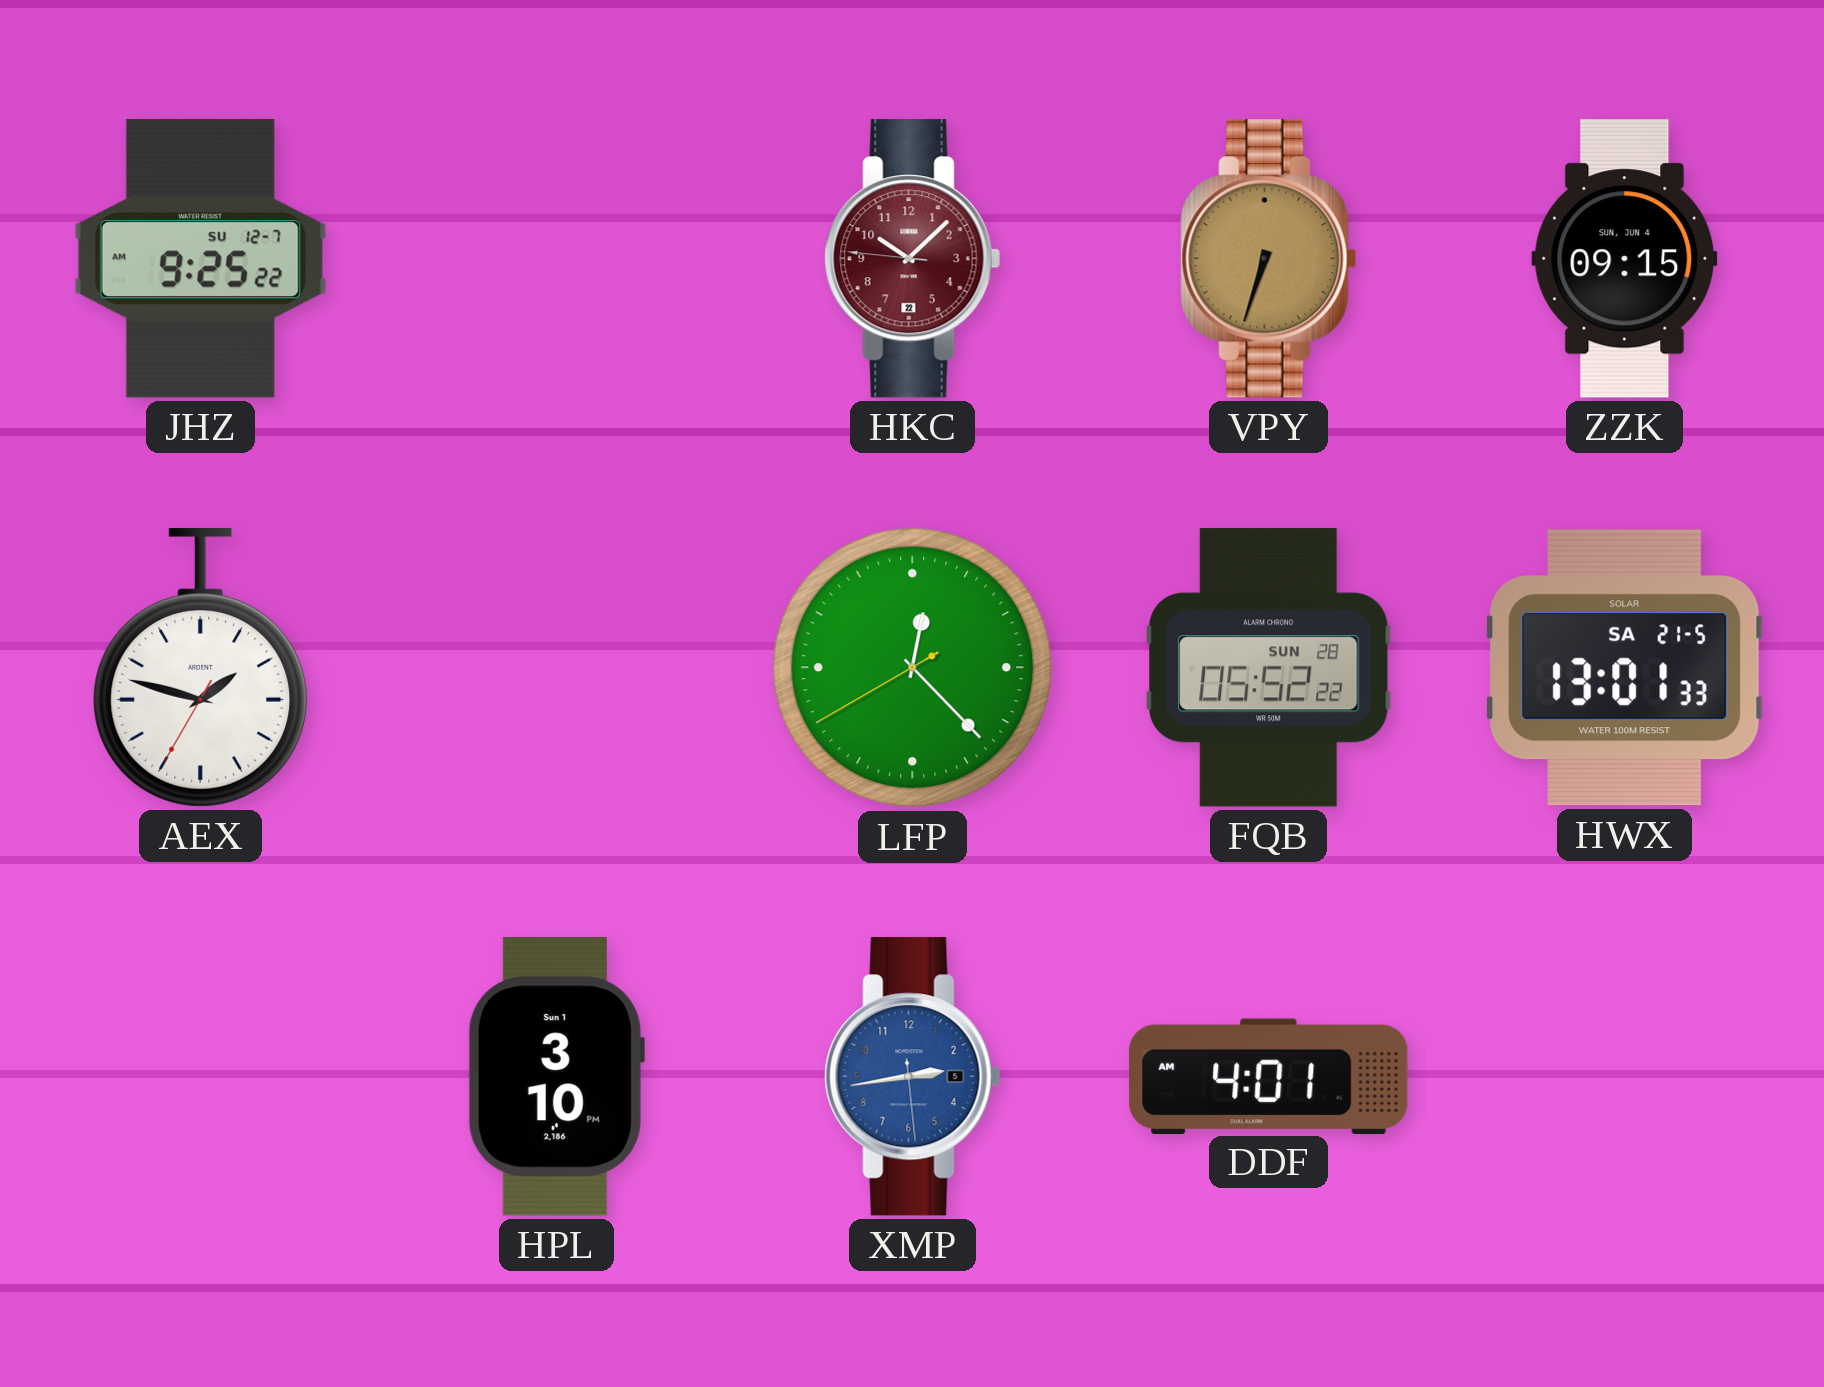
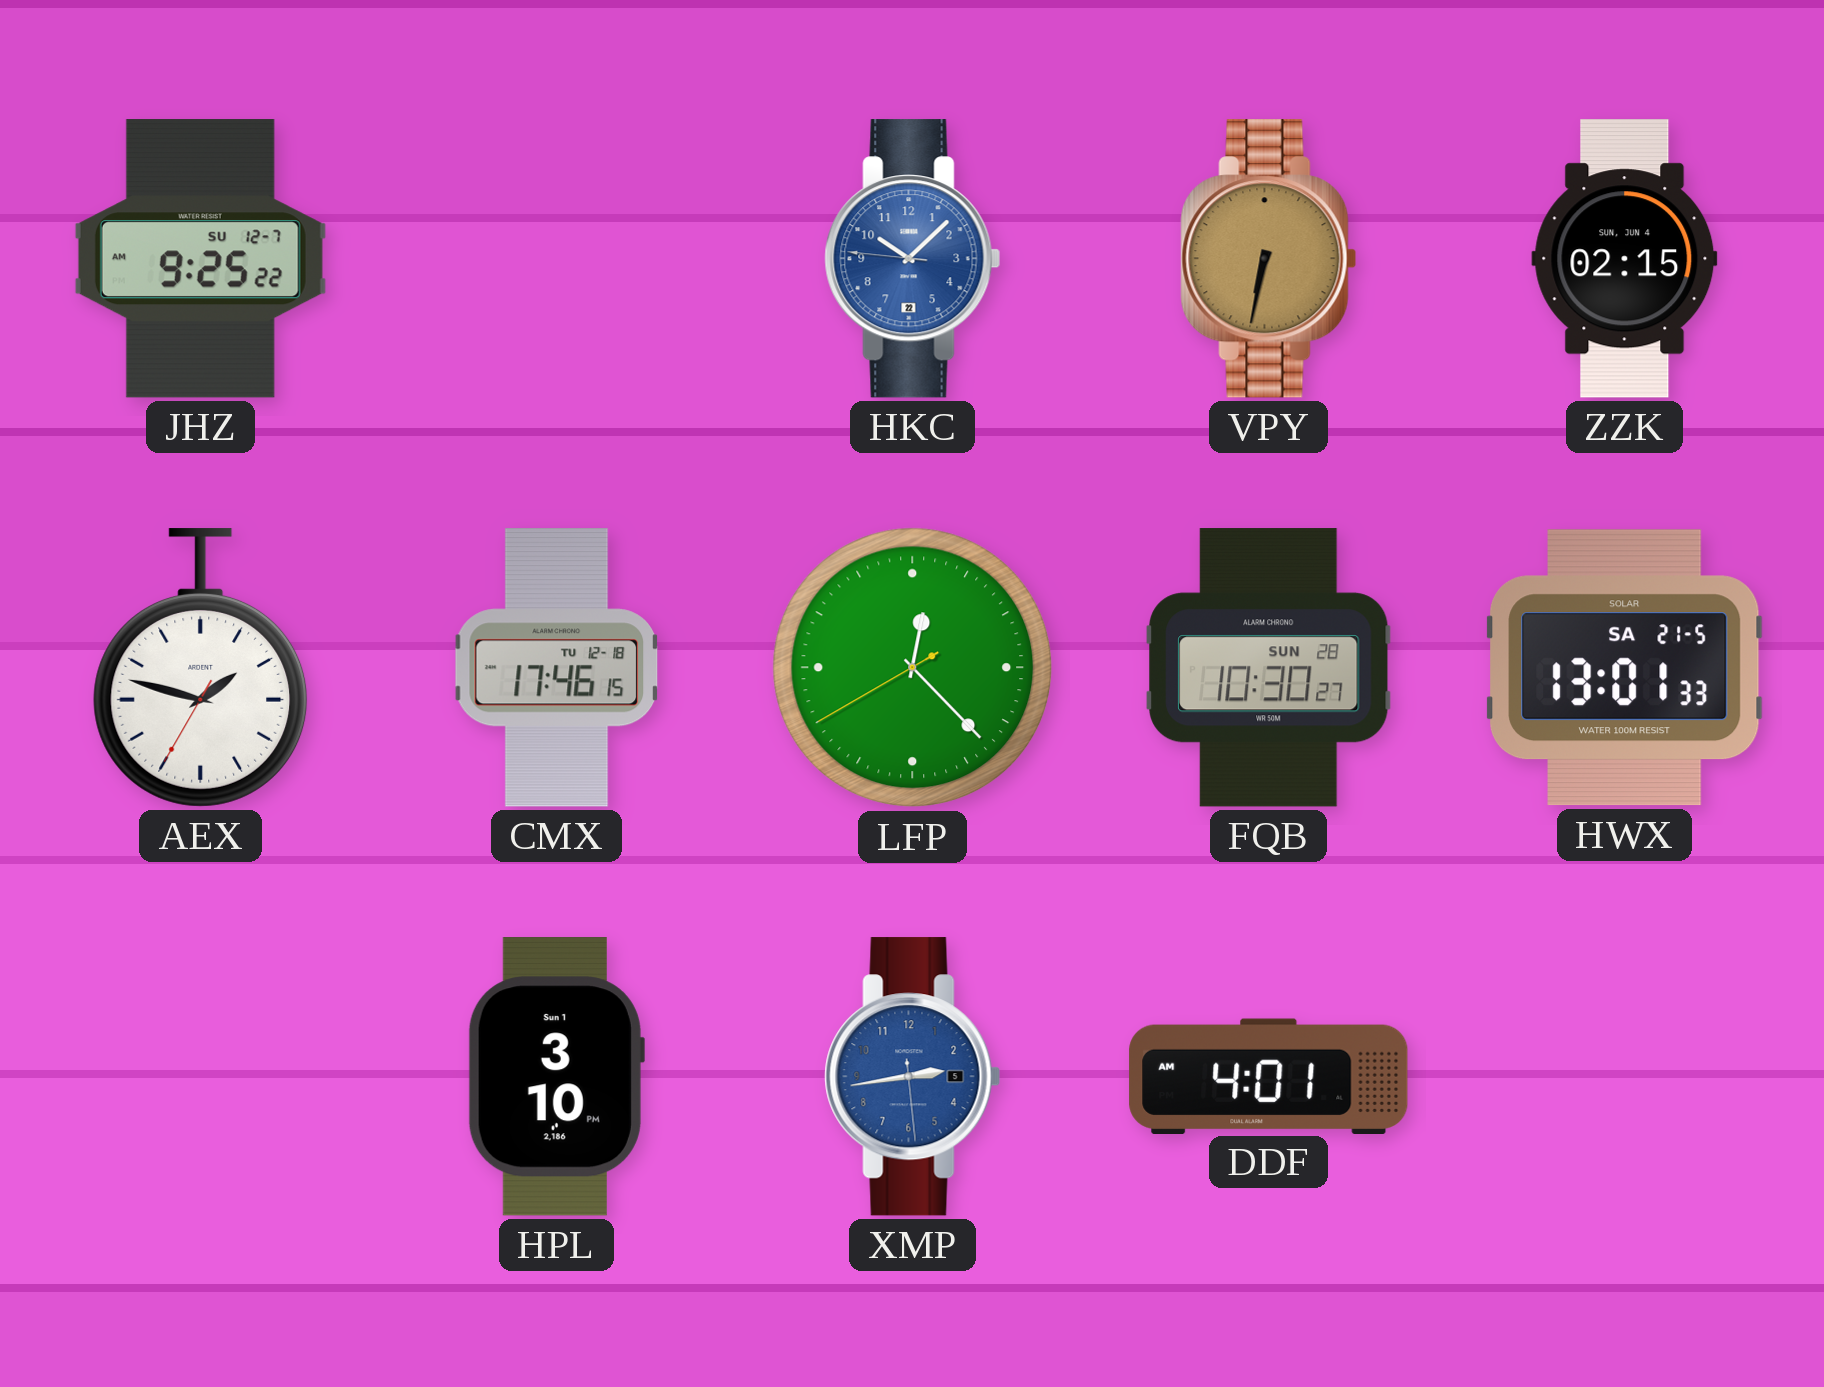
HKC dial: burgundy -> blue (913, 259)
VPY: 6:33 -> 6:32 (1269, 259)
ZZK: 09:15 -> 02:15 (1625, 259)
CMX: none -> 17:46 (557, 668)
FQB: 05:52 -> 10:30 (1269, 668)
